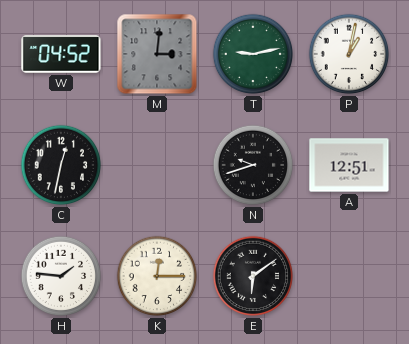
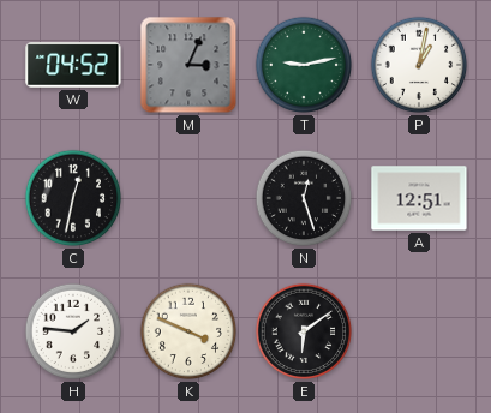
M: 3:01 -> 3:04 (188, 65)
N: 9:42 -> 12:27 (304, 198)
K: 12:15 -> 3:49 (188, 331)
